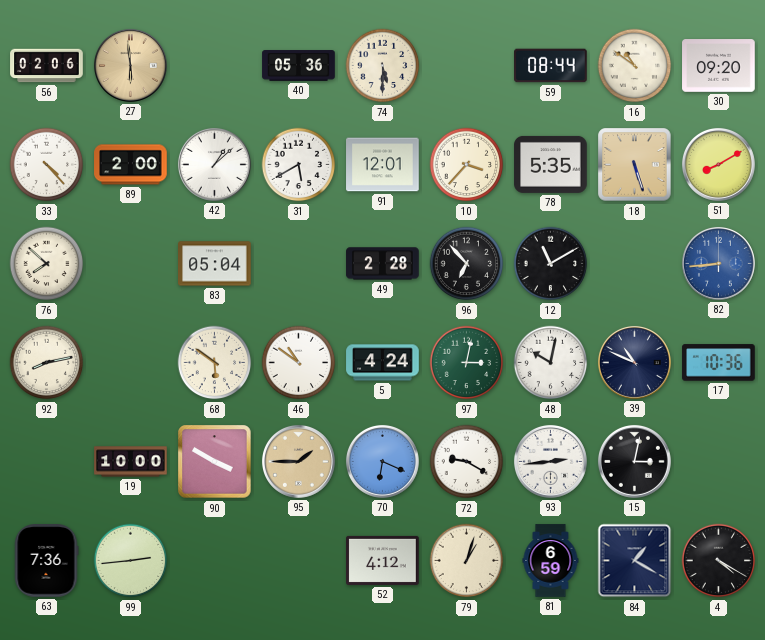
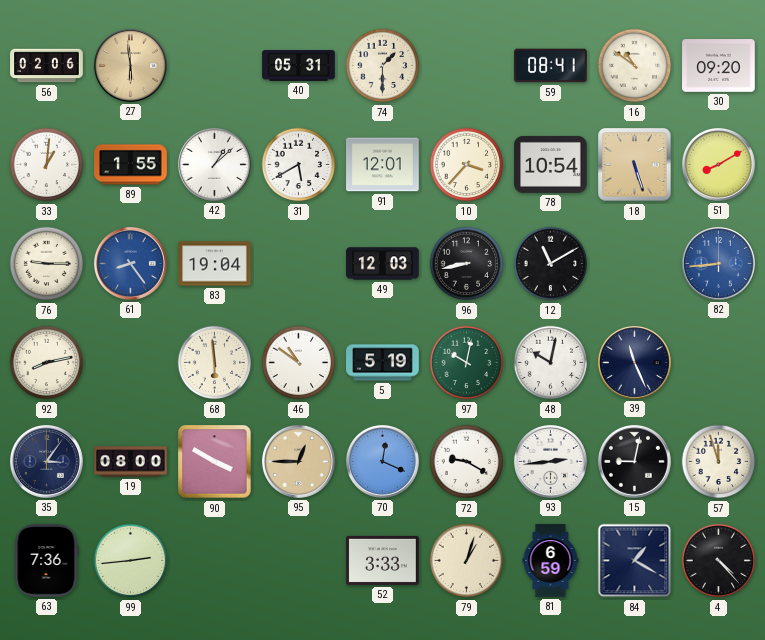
40: 05:36 -> 05:31 (299, 66)
74: 5:30 -> 1:30 (383, 66)
59: 08:44 -> 08:41 (551, 66)
33: 4:23 -> 1:01 (47, 165)
89: 2:00 -> 1:55 (131, 165)
78: 5:35 -> 10:54 (551, 164)
76: 7:52 -> 9:15 (47, 264)
61: none -> 8:24 (130, 263)
83: 05:04 -> 19:04 (215, 264)
49: 2:28 -> 12:03 (383, 264)
96: 6:53 -> 8:43 (467, 264)
68: 5:51 -> 5:59 (215, 363)
5: 4:24 -> 5:19 (383, 363)
97: 3:02 -> 10:02 (467, 363)
39: 10:49 -> 11:26 (634, 362)
17: 10:36 -> none (719, 363)
35: none -> 3:06 (46, 461)
19: 10:00 -> 08:00 (131, 462)
95: 1:45 -> 12:45 (298, 461)
70: 6:19 -> 12:19 (382, 461)
15: 3:02 -> 9:02 (634, 461)
57: none -> 11:57 (719, 462)
52: 4:12 -> 3:33 (383, 560)
4: 4:20 -> 4:23 (719, 561)
